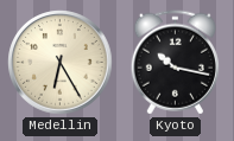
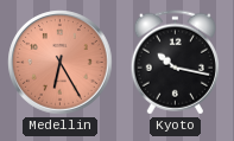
Medellin dial: cream -> salmon (61, 63)
